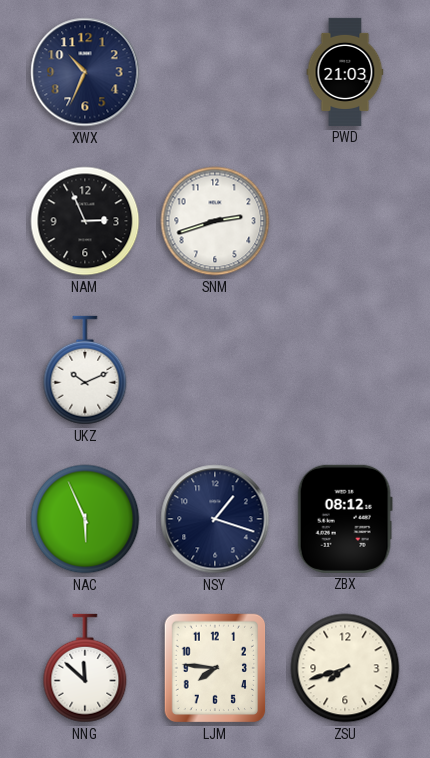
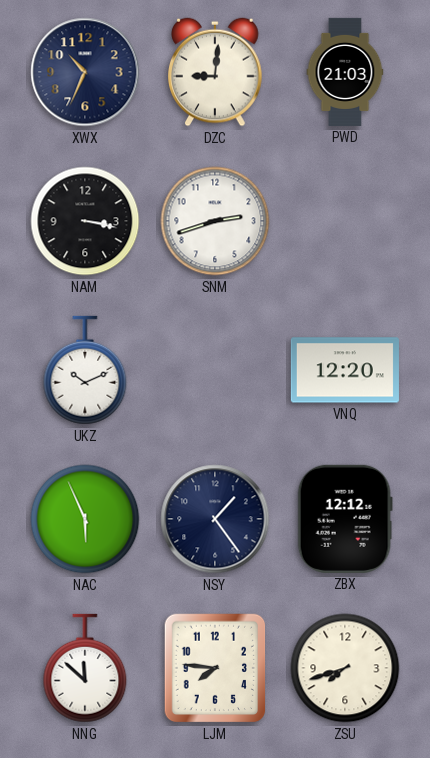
DZC: none -> 9:01 (216, 72)
NAM: 2:56 -> 3:17 (85, 221)
VNQ: none -> 12:20 (345, 370)
NSY: 1:18 -> 1:24 (215, 519)
ZBX: 08:12 -> 12:12 (345, 519)
